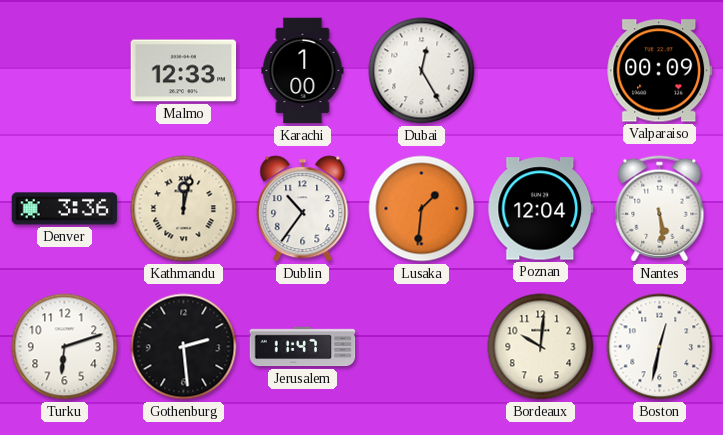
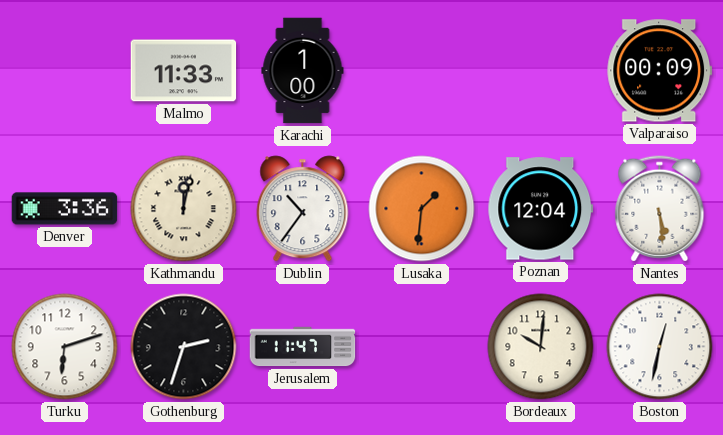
Malmo: 12:33 -> 11:33 (184, 71)
Dubai: 12:25 -> none (422, 71)
Gothenburg: 2:29 -> 2:33 (184, 347)
